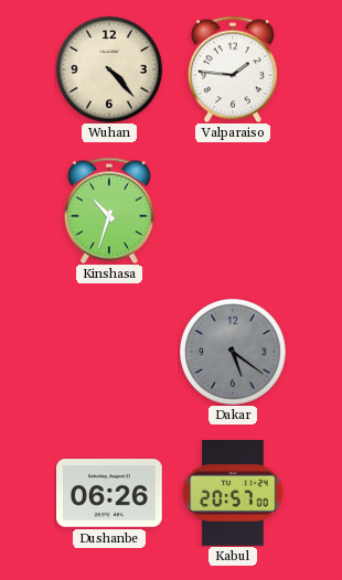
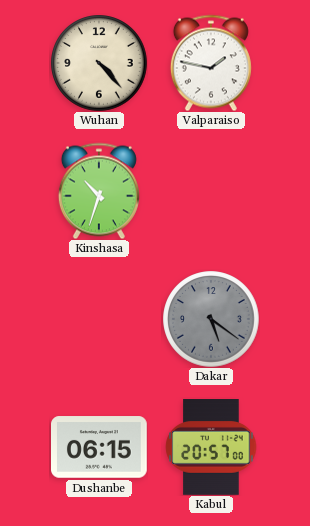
Valparaiso: 1:46 -> 1:47 (211, 63)
Dushanbe: 06:26 -> 06:15 (100, 447)
